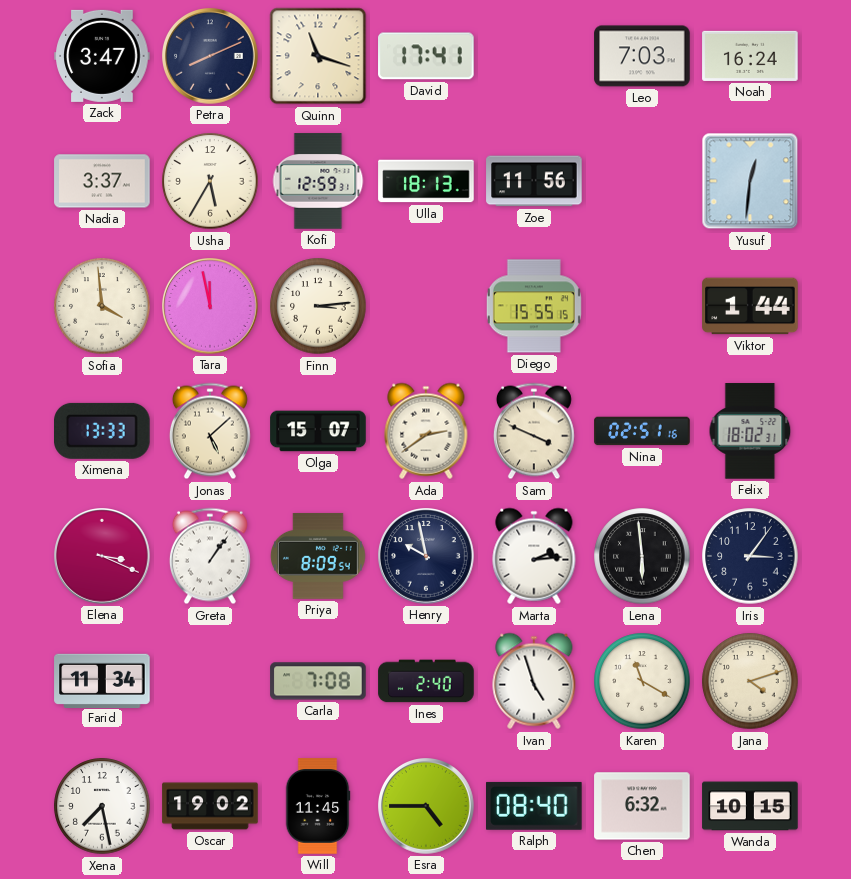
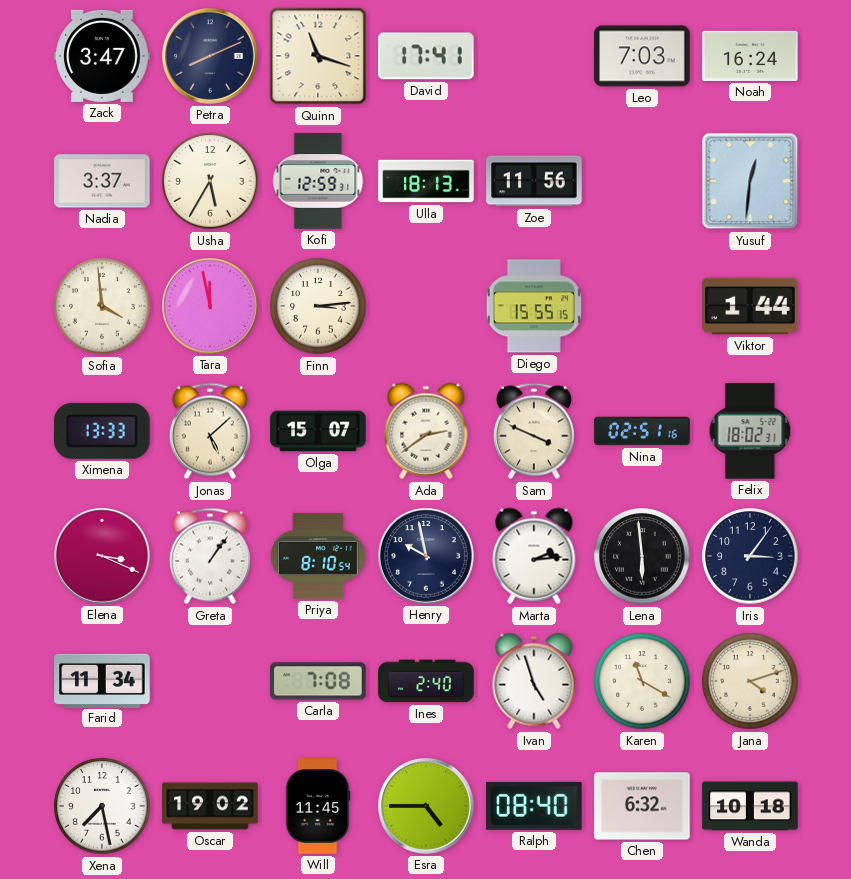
Priya: 8:09 -> 8:10 (318, 556)
Wanda: 10:15 -> 10:18 (750, 806)
